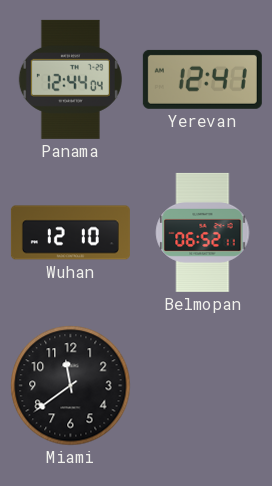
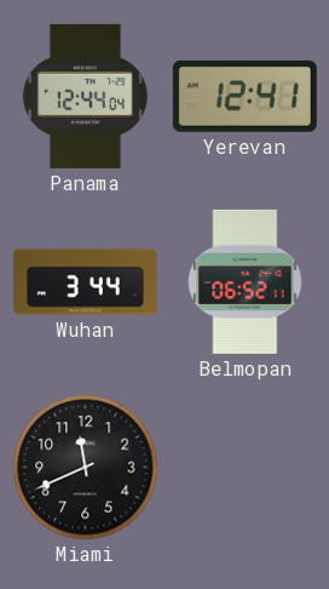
Wuhan: 12:10 -> 3:44 (85, 282)
Miami: 11:39 -> 11:41 (86, 468)
